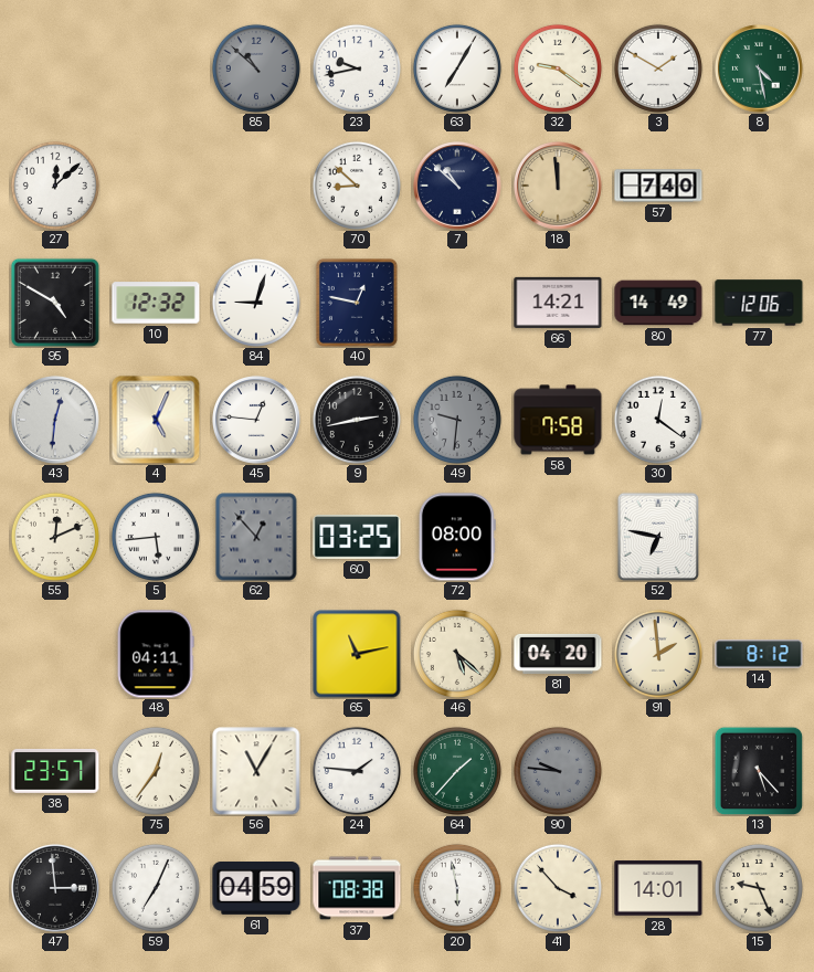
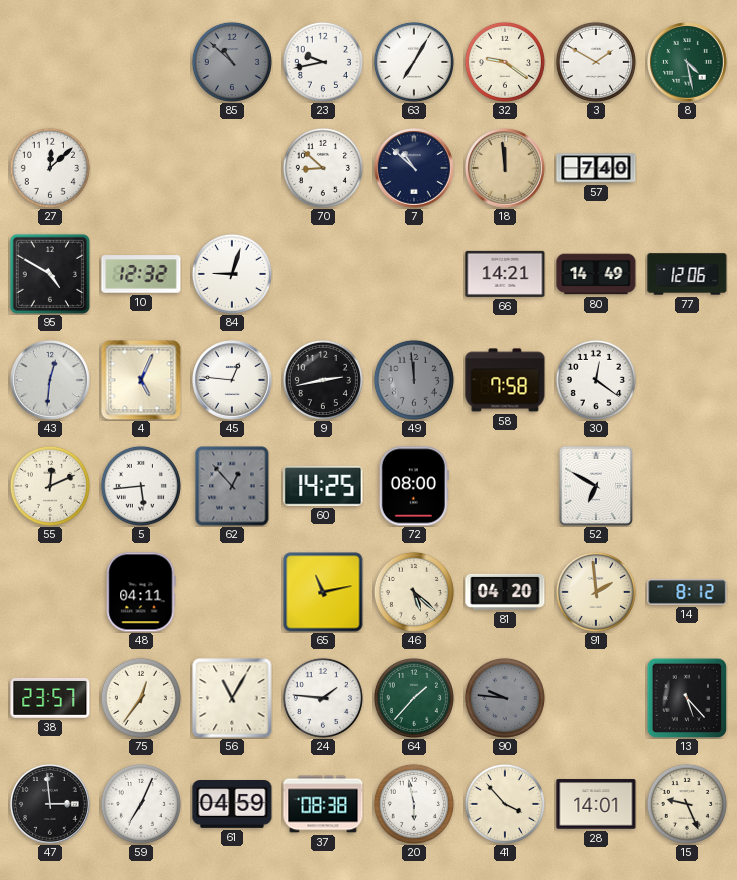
40: 12:47 -> none (357, 303)
49: 9:31 -> 11:59 (414, 380)
60: 03:25 -> 14:25 (323, 486)
52: 6:47 -> 6:50 (595, 485)
